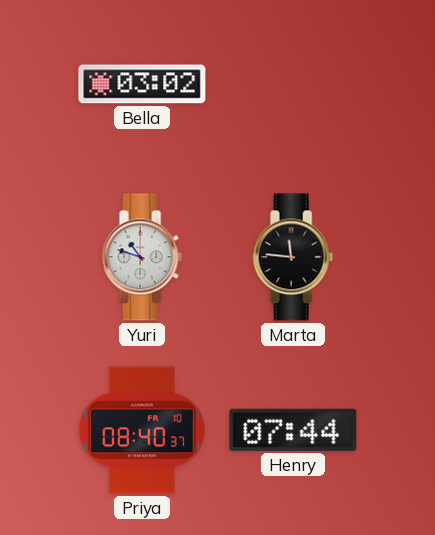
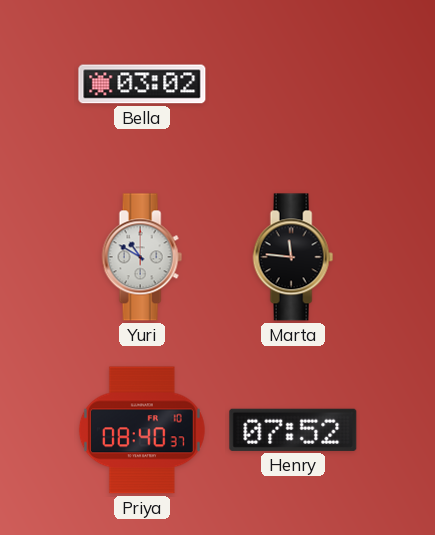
Yuri: 10:48 -> 10:50 (142, 257)
Henry: 07:44 -> 07:52 (293, 430)
